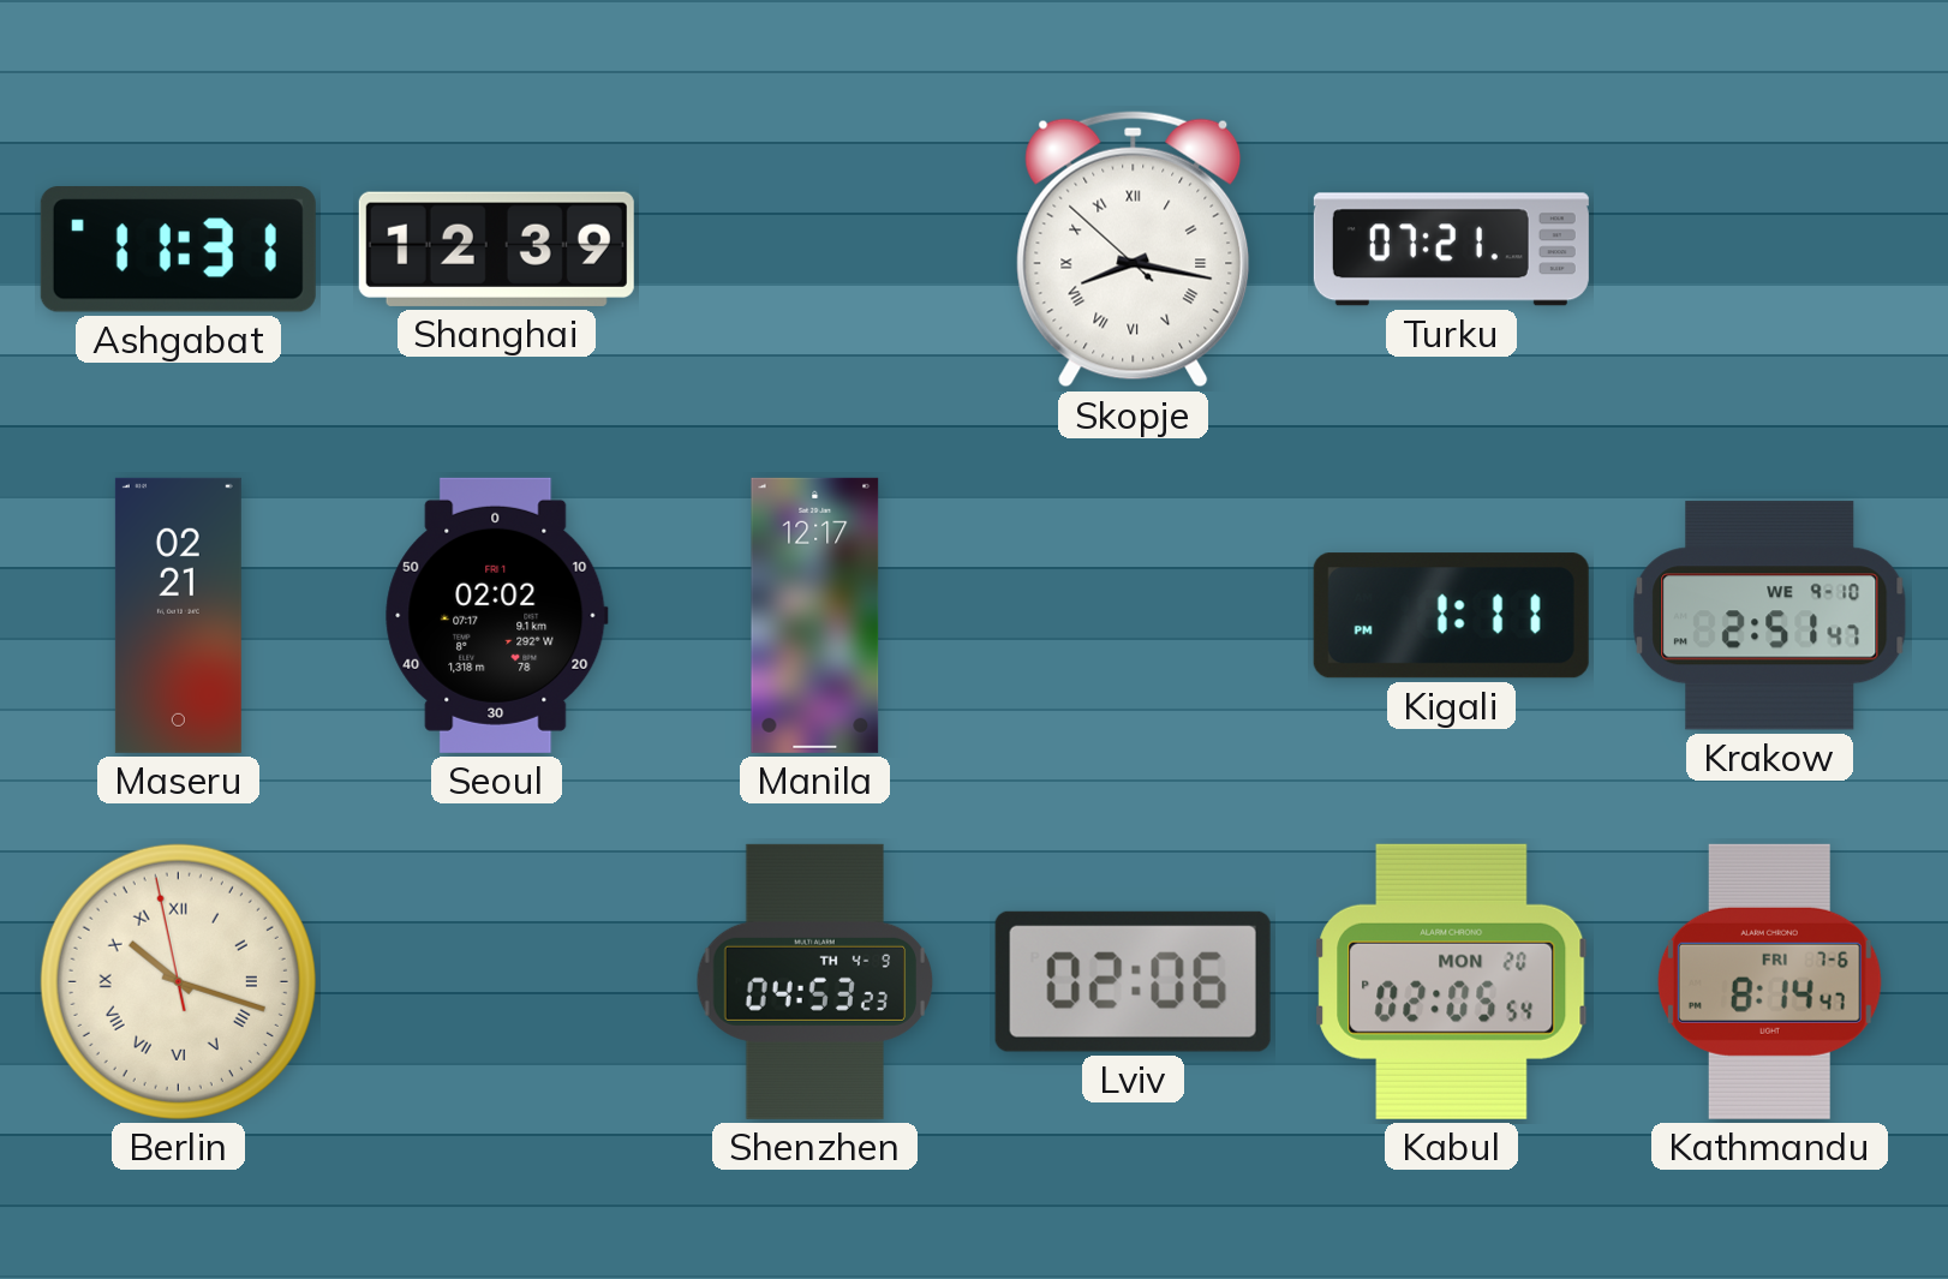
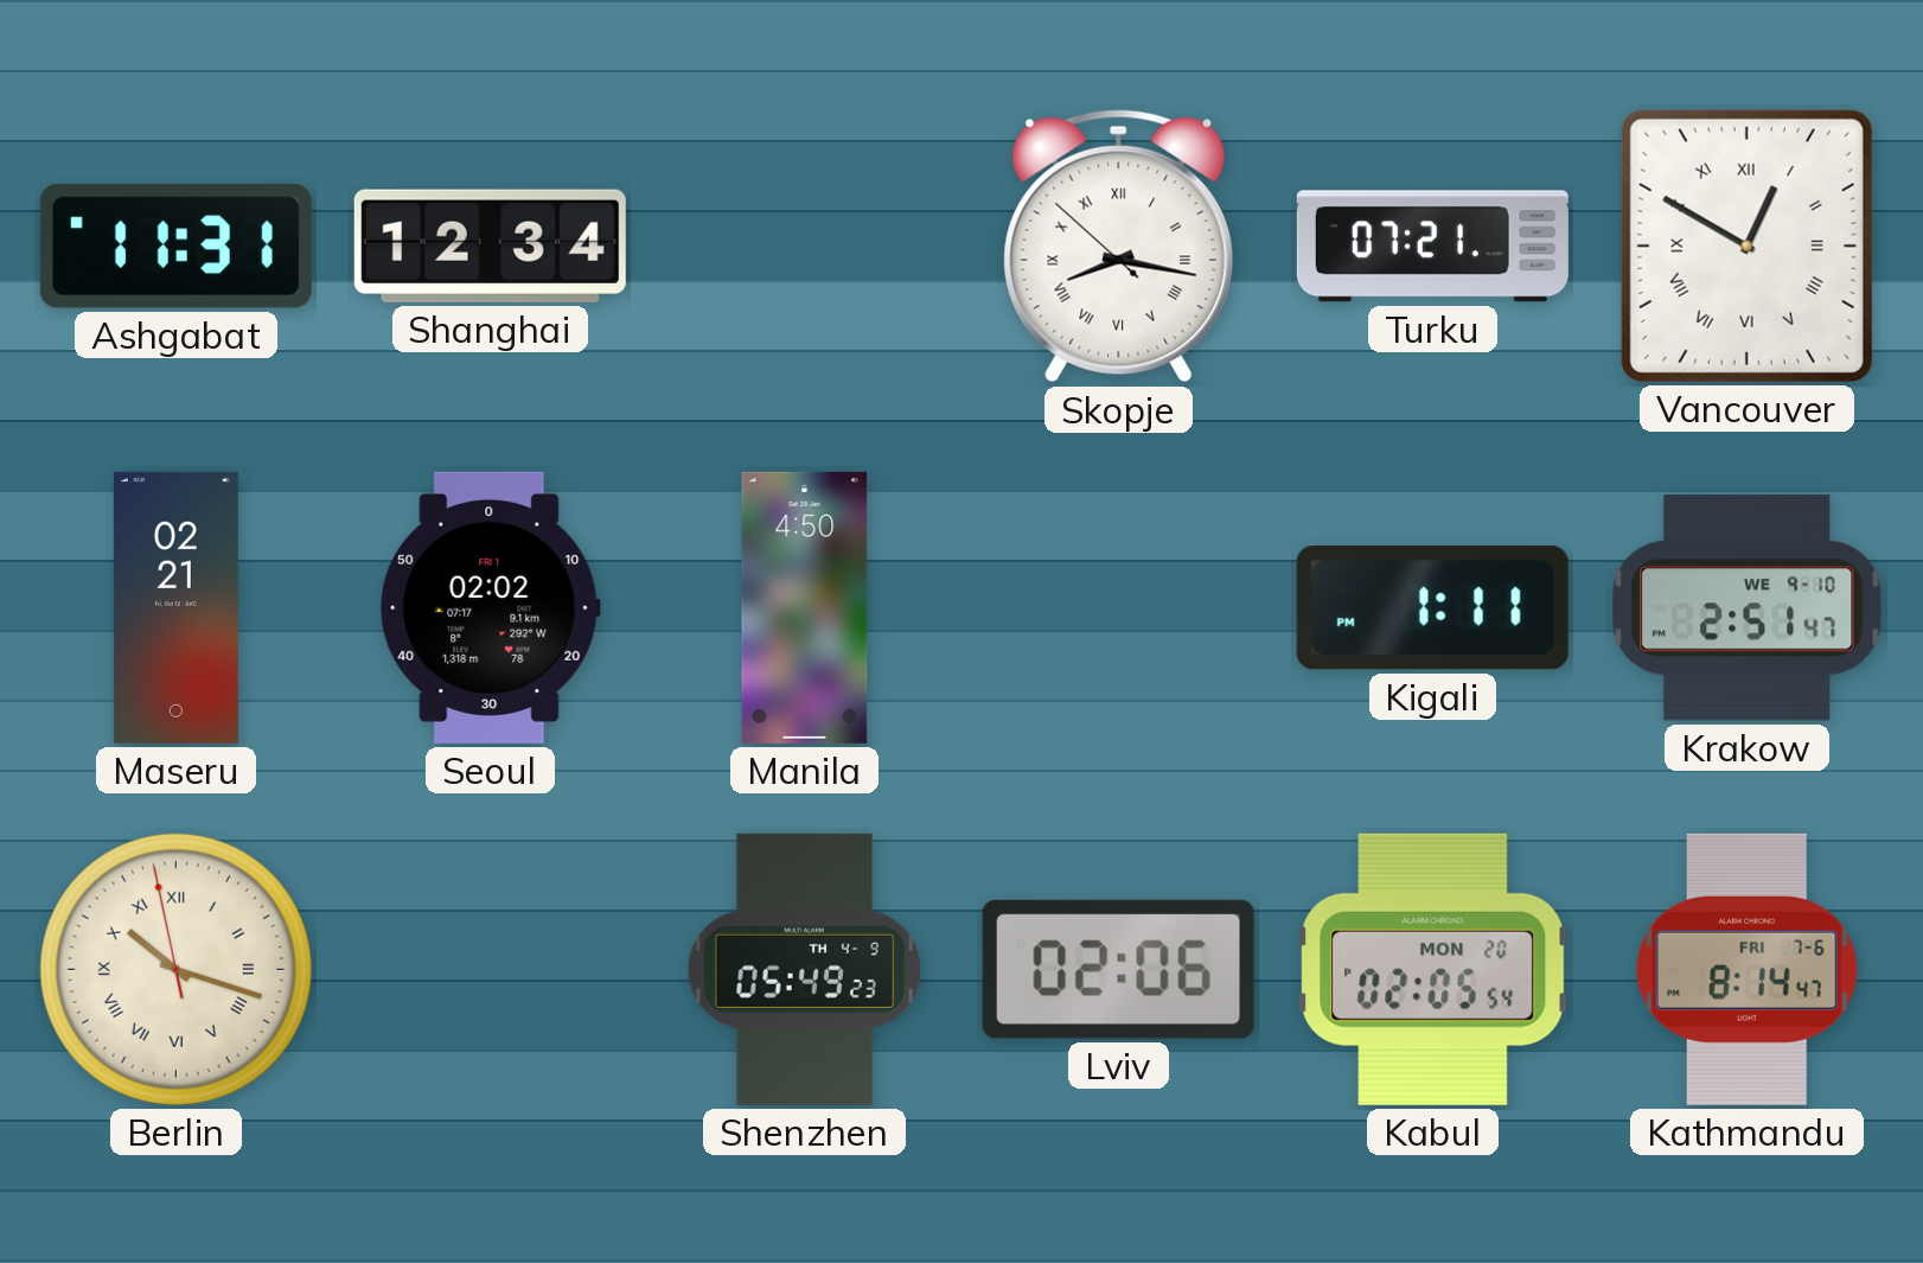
Shanghai: 12:39 -> 12:34 (490, 245)
Vancouver: none -> 12:50 (1746, 245)
Manila: 12:17 -> 4:50 (805, 607)
Shenzhen: 04:53 -> 05:49 (805, 969)
